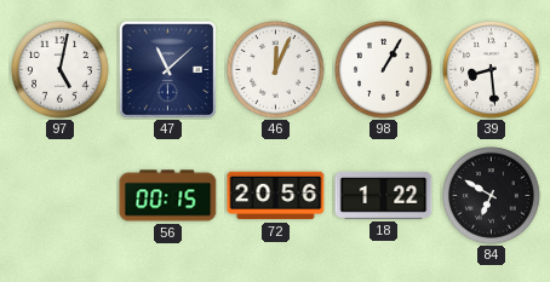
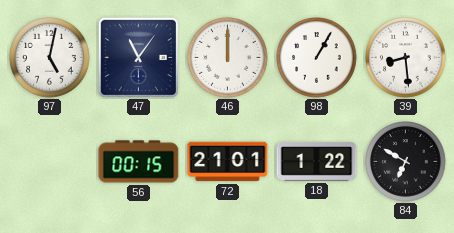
47: 11:08 -> 11:06 (138, 57)
46: 12:04 -> 12:00 (228, 58)
72: 20:56 -> 21:01 (228, 162)
